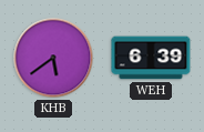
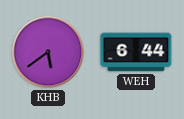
WEH: 6:39 -> 6:44 (136, 52)
